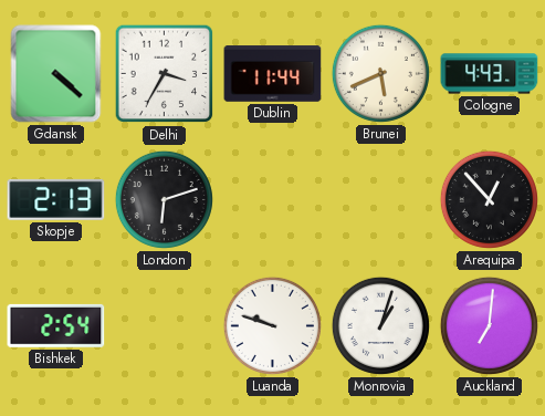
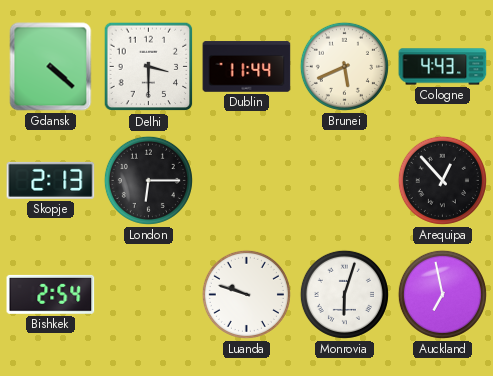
Delhi: 3:35 -> 3:30 (149, 67)
London: 6:12 -> 6:15 (148, 180)
Monrovia: 1:03 -> 6:03 (344, 294)
Auckland: 7:01 -> 6:58 (442, 294)
